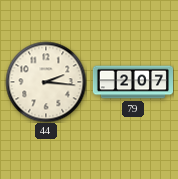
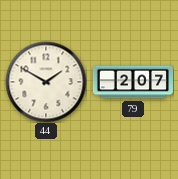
44: 2:16 -> 1:50 (46, 82)
